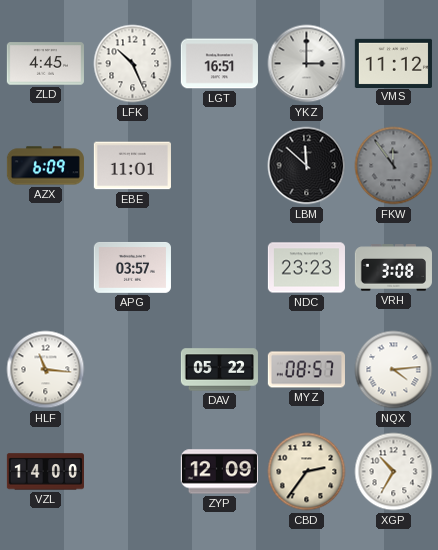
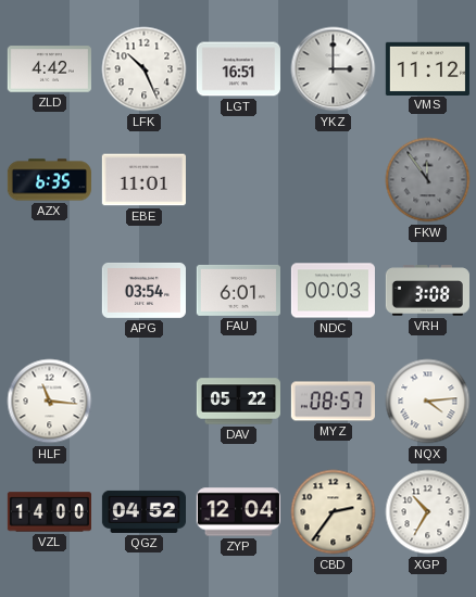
ZLD: 4:45 -> 4:42 (49, 69)
AZX: 6:09 -> 6:35 (49, 180)
LBM: 11:52 -> none (307, 166)
APG: 03:57 -> 03:54 (143, 290)
FAU: none -> 6:01 (238, 290)
NDC: 23:23 -> 00:03 (333, 291)
QGZ: none -> 04:52 (143, 511)
ZYP: 12:09 -> 12:04 (238, 512)
